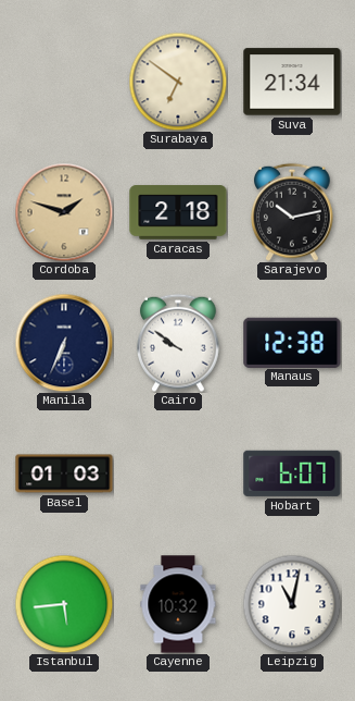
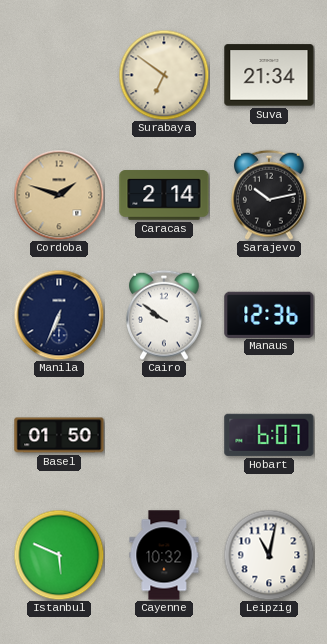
Caracas: 2:18 -> 2:14 (164, 195)
Manaus: 12:38 -> 12:36 (269, 314)
Basel: 01:03 -> 01:50 (59, 435)
Istanbul: 5:44 -> 5:49 (59, 555)
